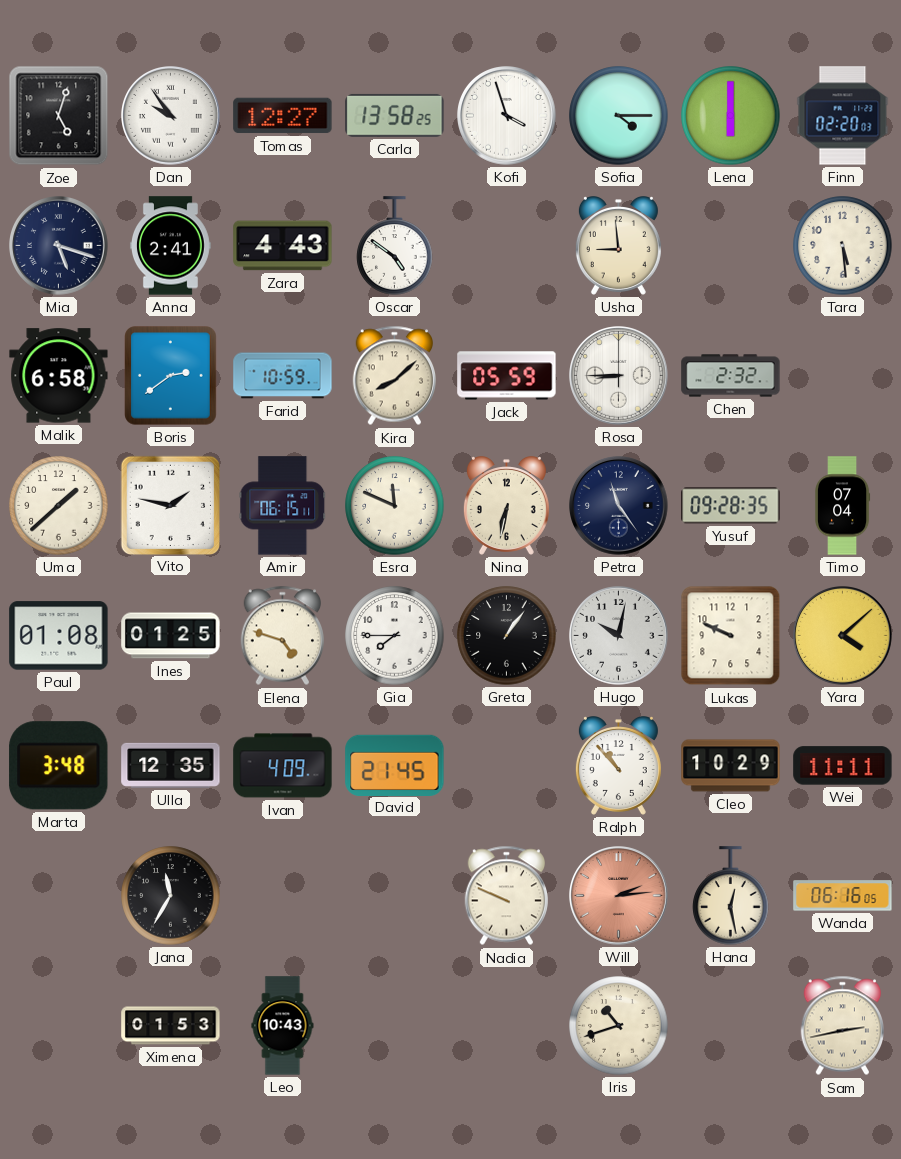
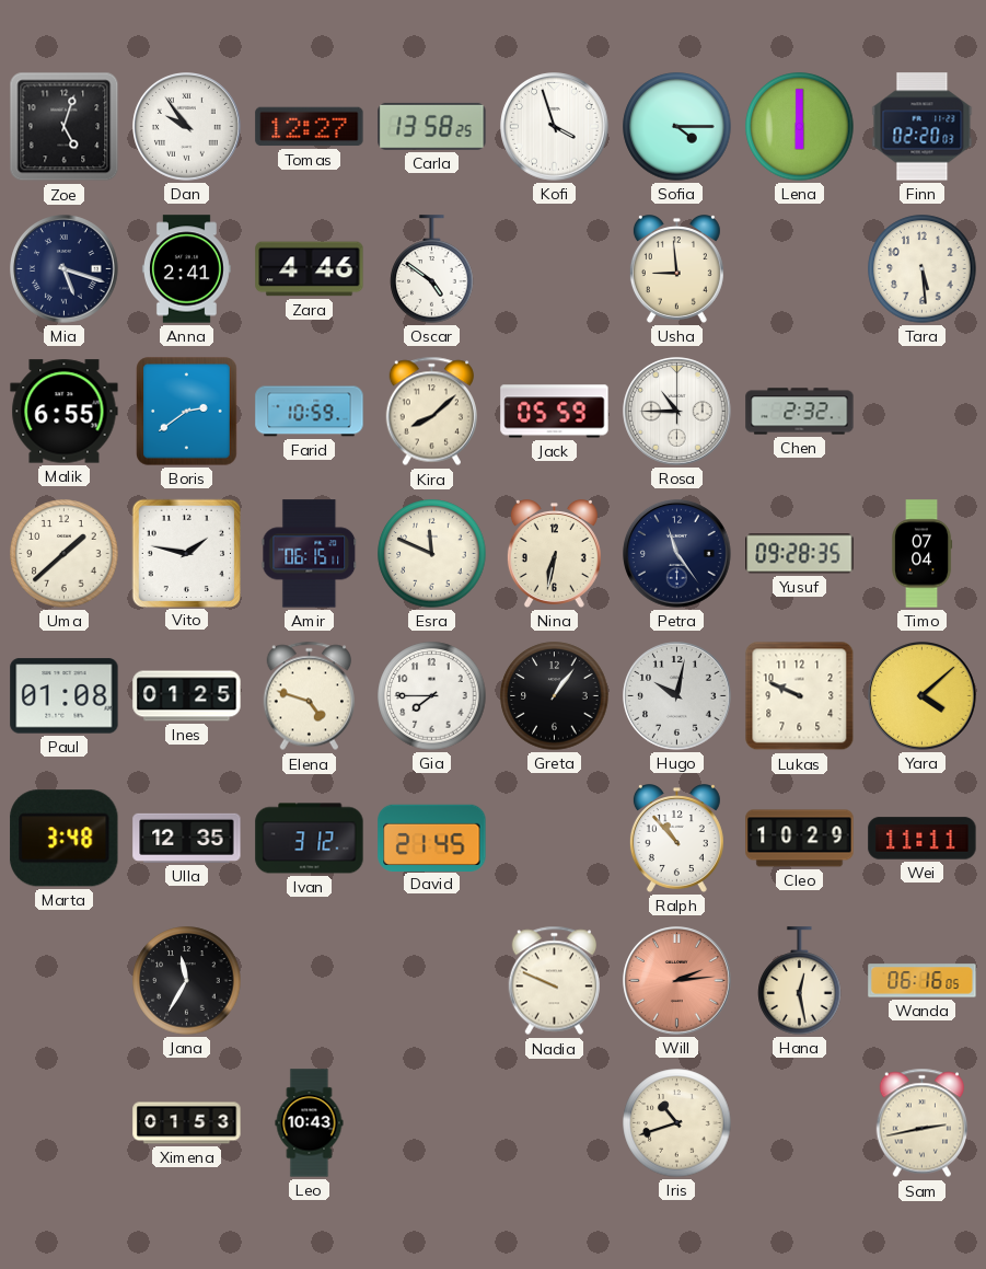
Zara: 4:43 -> 4:46 (310, 269)
Malik: 6:58 -> 6:55 (65, 412)
Rosa: 8:45 -> 10:45 (677, 412)
Ivan: 4:09 -> 3:12 (310, 839)
